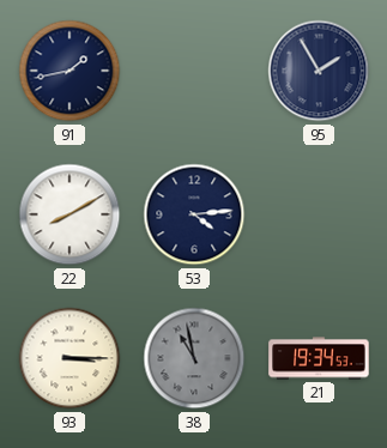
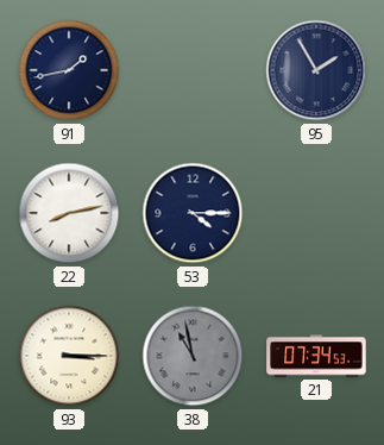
22: 8:10 -> 8:13 (69, 213)
53: 4:14 -> 4:15 (193, 213)
21: 19:34 -> 07:34 (316, 356)
